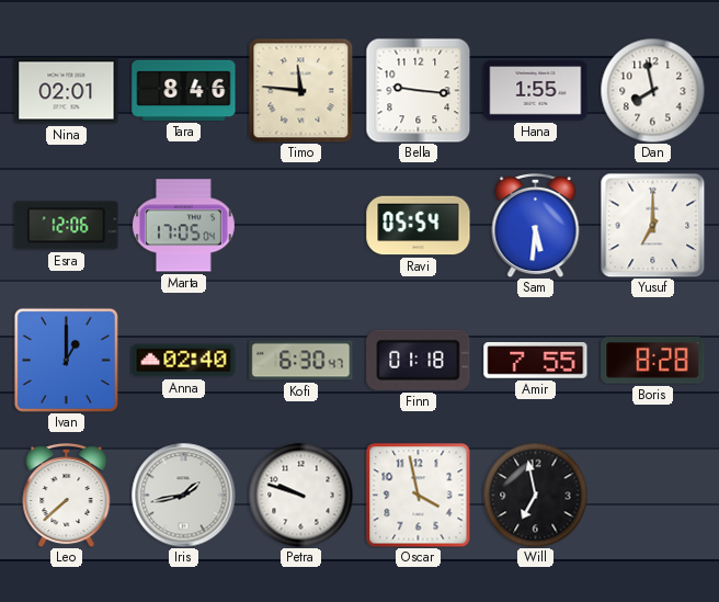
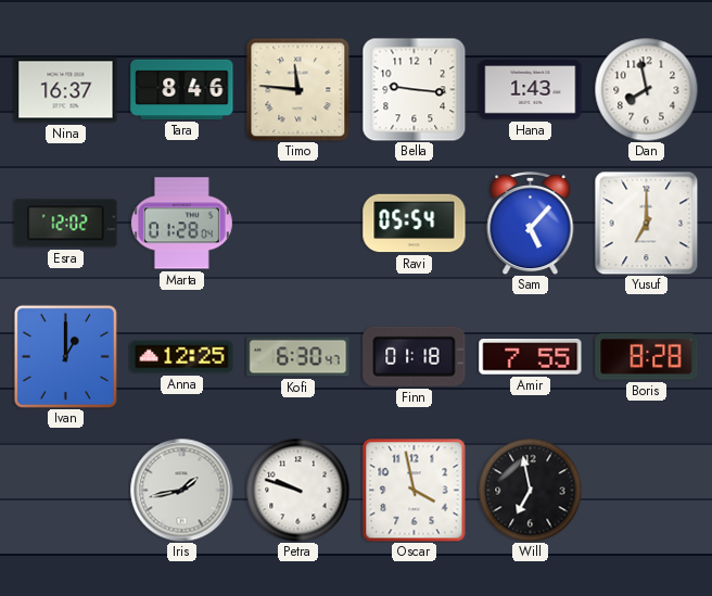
Nina: 02:01 -> 16:37 (66, 90)
Hana: 1:55 -> 1:43 (531, 90)
Esra: 12:06 -> 12:02 (66, 224)
Marta: 17:05 -> 01:28 (181, 224)
Sam: 5:31 -> 5:07 (531, 224)
Anna: 02:40 -> 12:25 (182, 357)
Leo: 7:38 -> none (67, 496)
